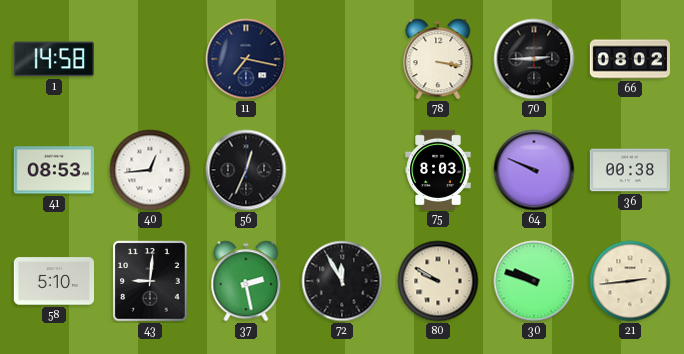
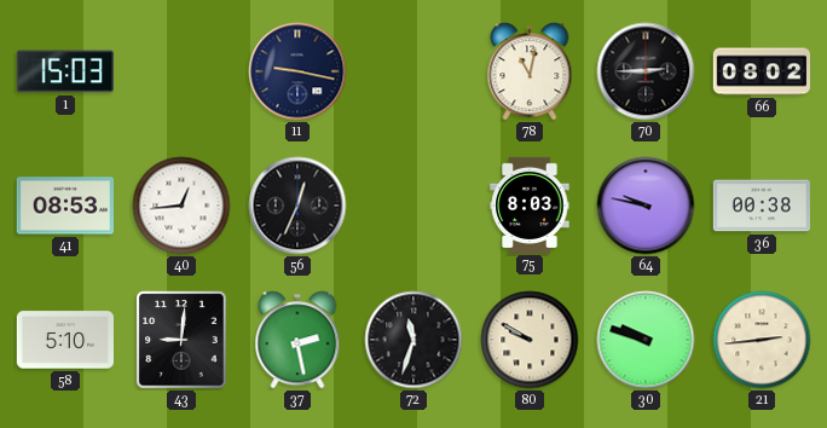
1: 14:58 -> 15:03 (65, 71)
11: 7:17 -> 9:17 (297, 71)
78: 3:17 -> 11:02 (530, 71)
64: 9:49 -> 9:47 (646, 206)
72: 11:55 -> 11:33 (413, 340)
